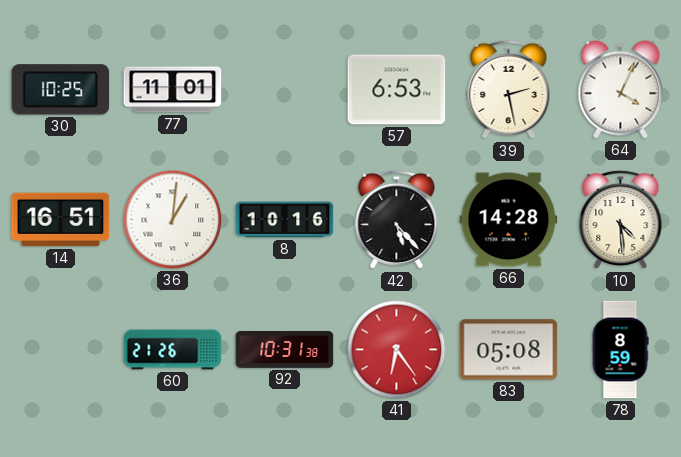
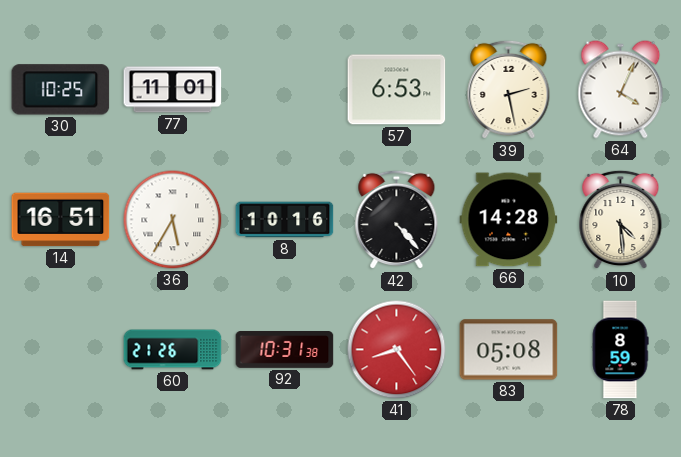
36: 1:01 -> 5:35 (173, 220)
42: 5:23 -> 4:23 (397, 220)
41: 6:24 -> 8:24 (397, 350)
